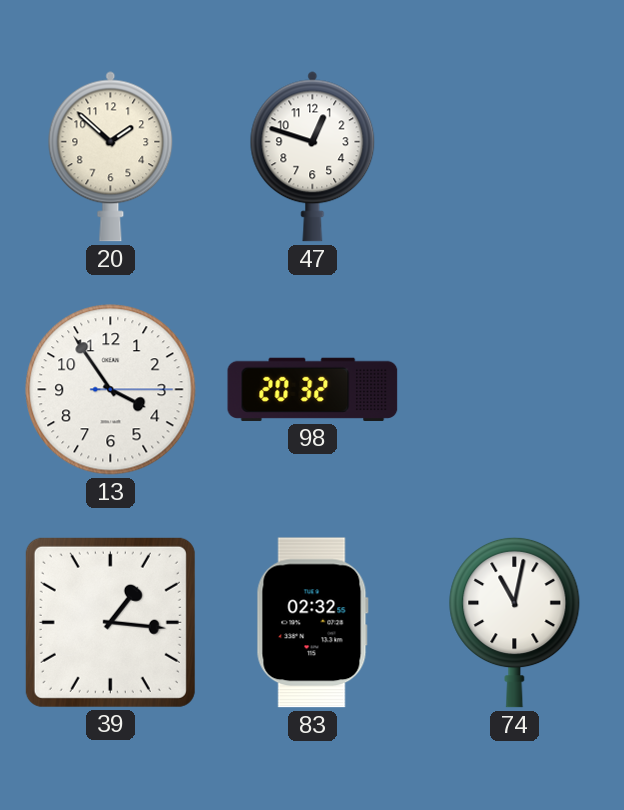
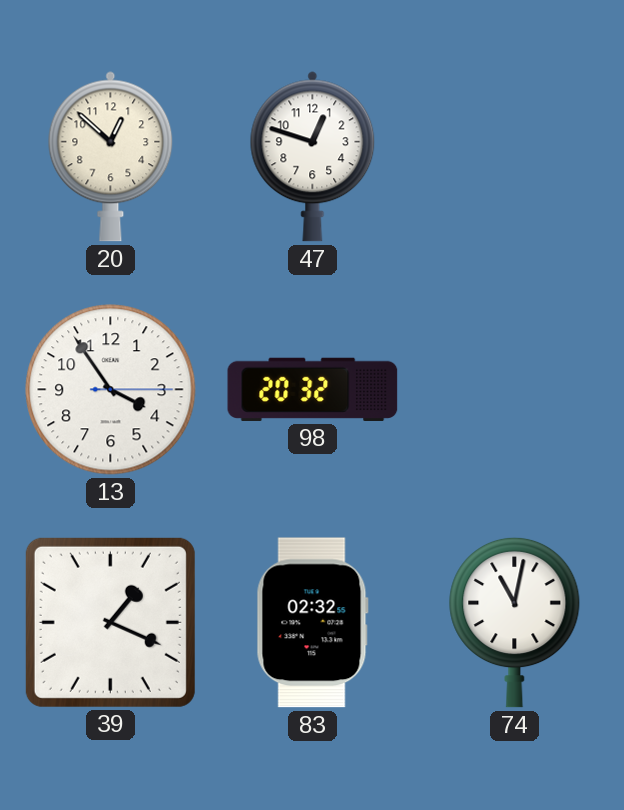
20: 1:52 -> 12:52 (111, 157)
39: 1:16 -> 1:19 (110, 622)
